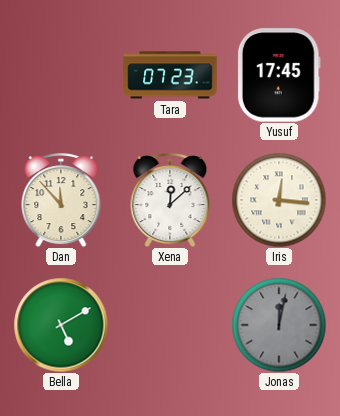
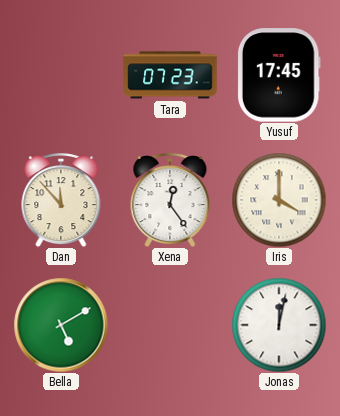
Xena: 12:08 -> 12:24 (170, 201)
Iris: 12:16 -> 4:00 (279, 200)
Jonas dial: grey -> white (279, 325)
